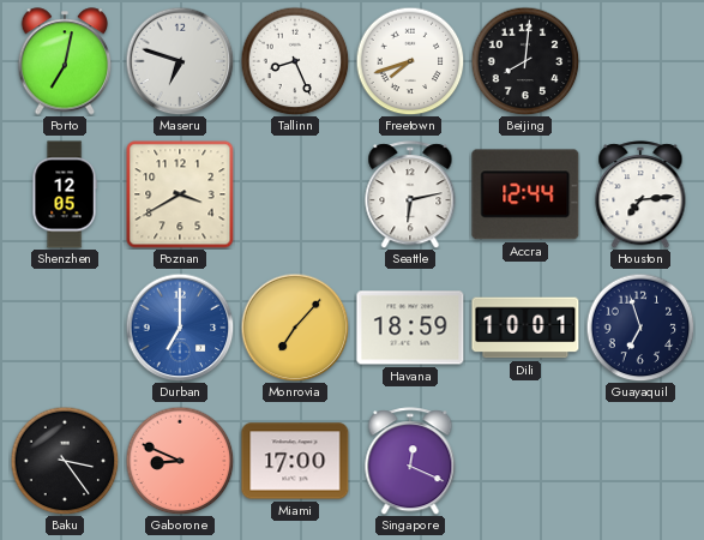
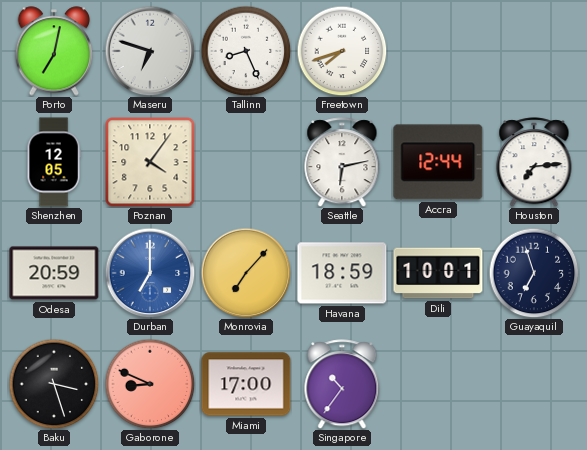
Beijing: 8:01 -> none (525, 61)
Poznan: 3:40 -> 4:06 (150, 162)
Odesa: none -> 20:59 (54, 273)
Baku: 3:24 -> 3:27 (54, 384)
Singapore: 12:19 -> 10:36 (342, 384)
